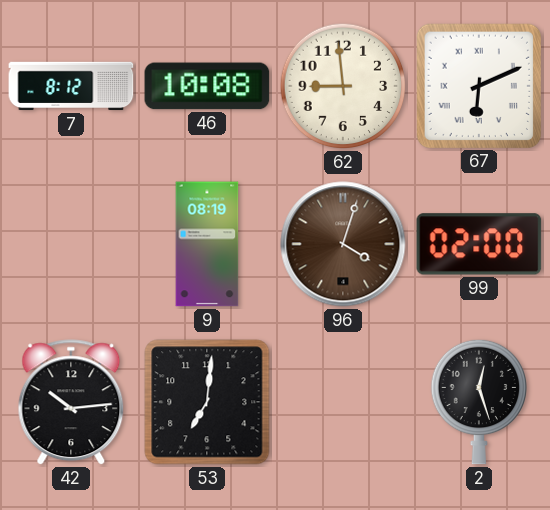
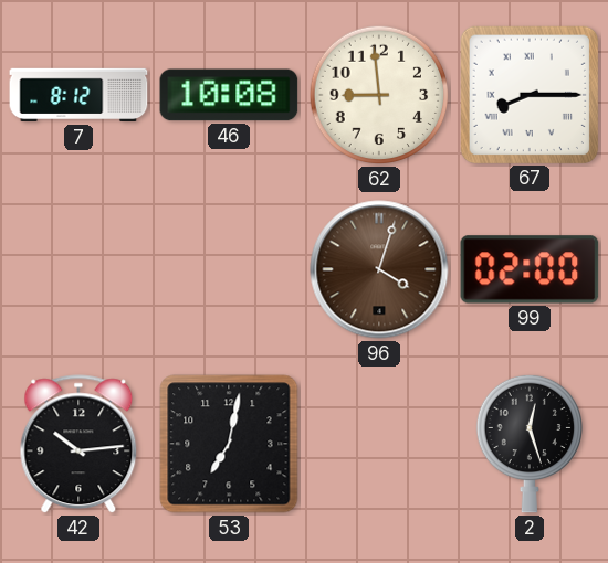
67: 6:11 -> 8:15 (528, 94)
9: 08:19 -> none (207, 244)
53: 7:01 -> 7:02 (229, 444)
